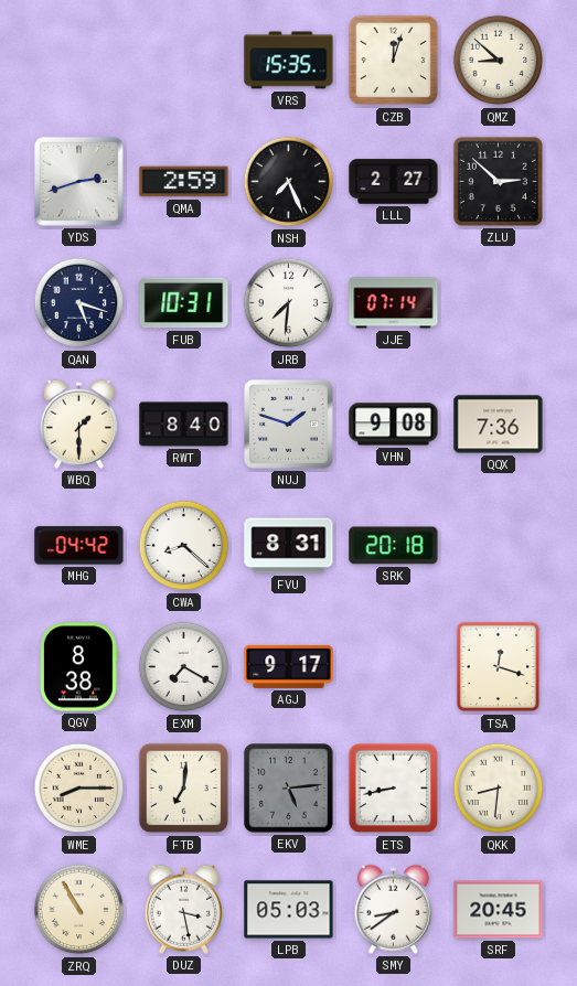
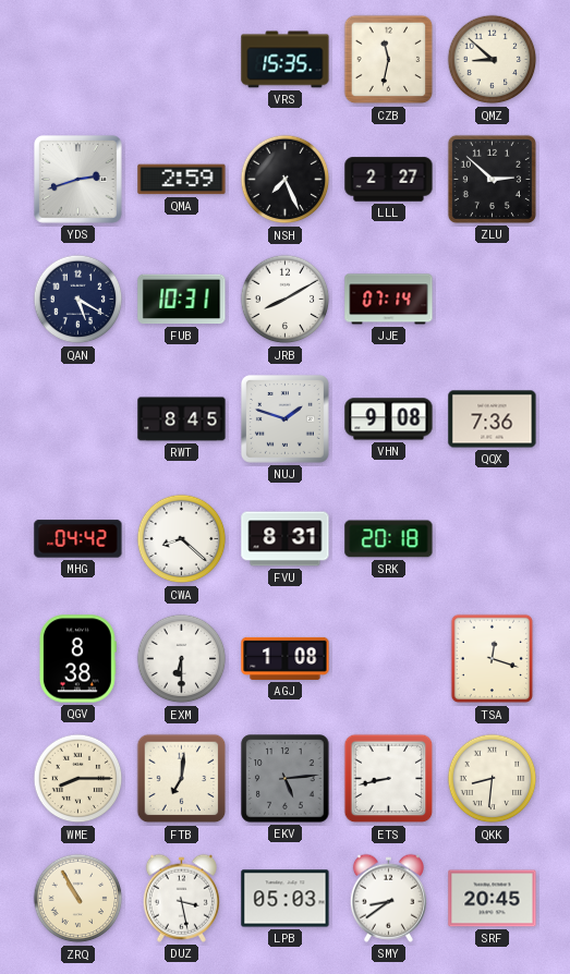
CZB: 12:03 -> 11:32 (389, 60)
QAN: 5:18 -> 5:20 (78, 300)
JRB: 7:31 -> 8:10 (286, 300)
WBQ: 1:30 -> none (78, 424)
RWT: 8:40 -> 8:45 (182, 419)
EXM: 7:20 -> 6:30 (182, 659)
AGJ: 9:17 -> 1:08 (286, 658)
